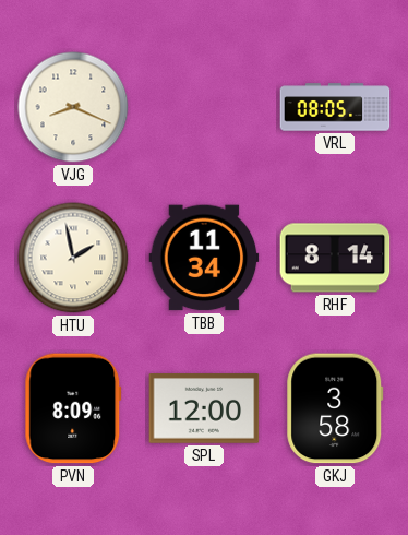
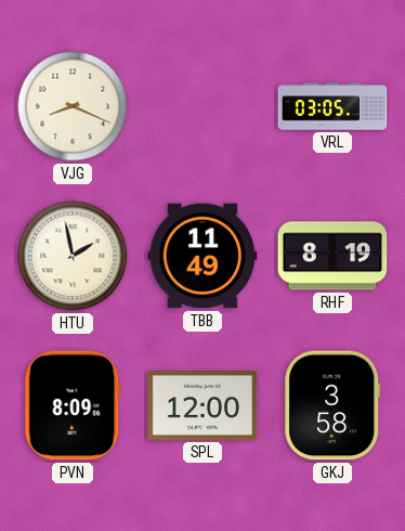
VRL: 08:05 -> 03:05 (332, 106)
TBB: 11:34 -> 11:49 (203, 256)
RHF: 8:14 -> 8:19 (332, 256)
